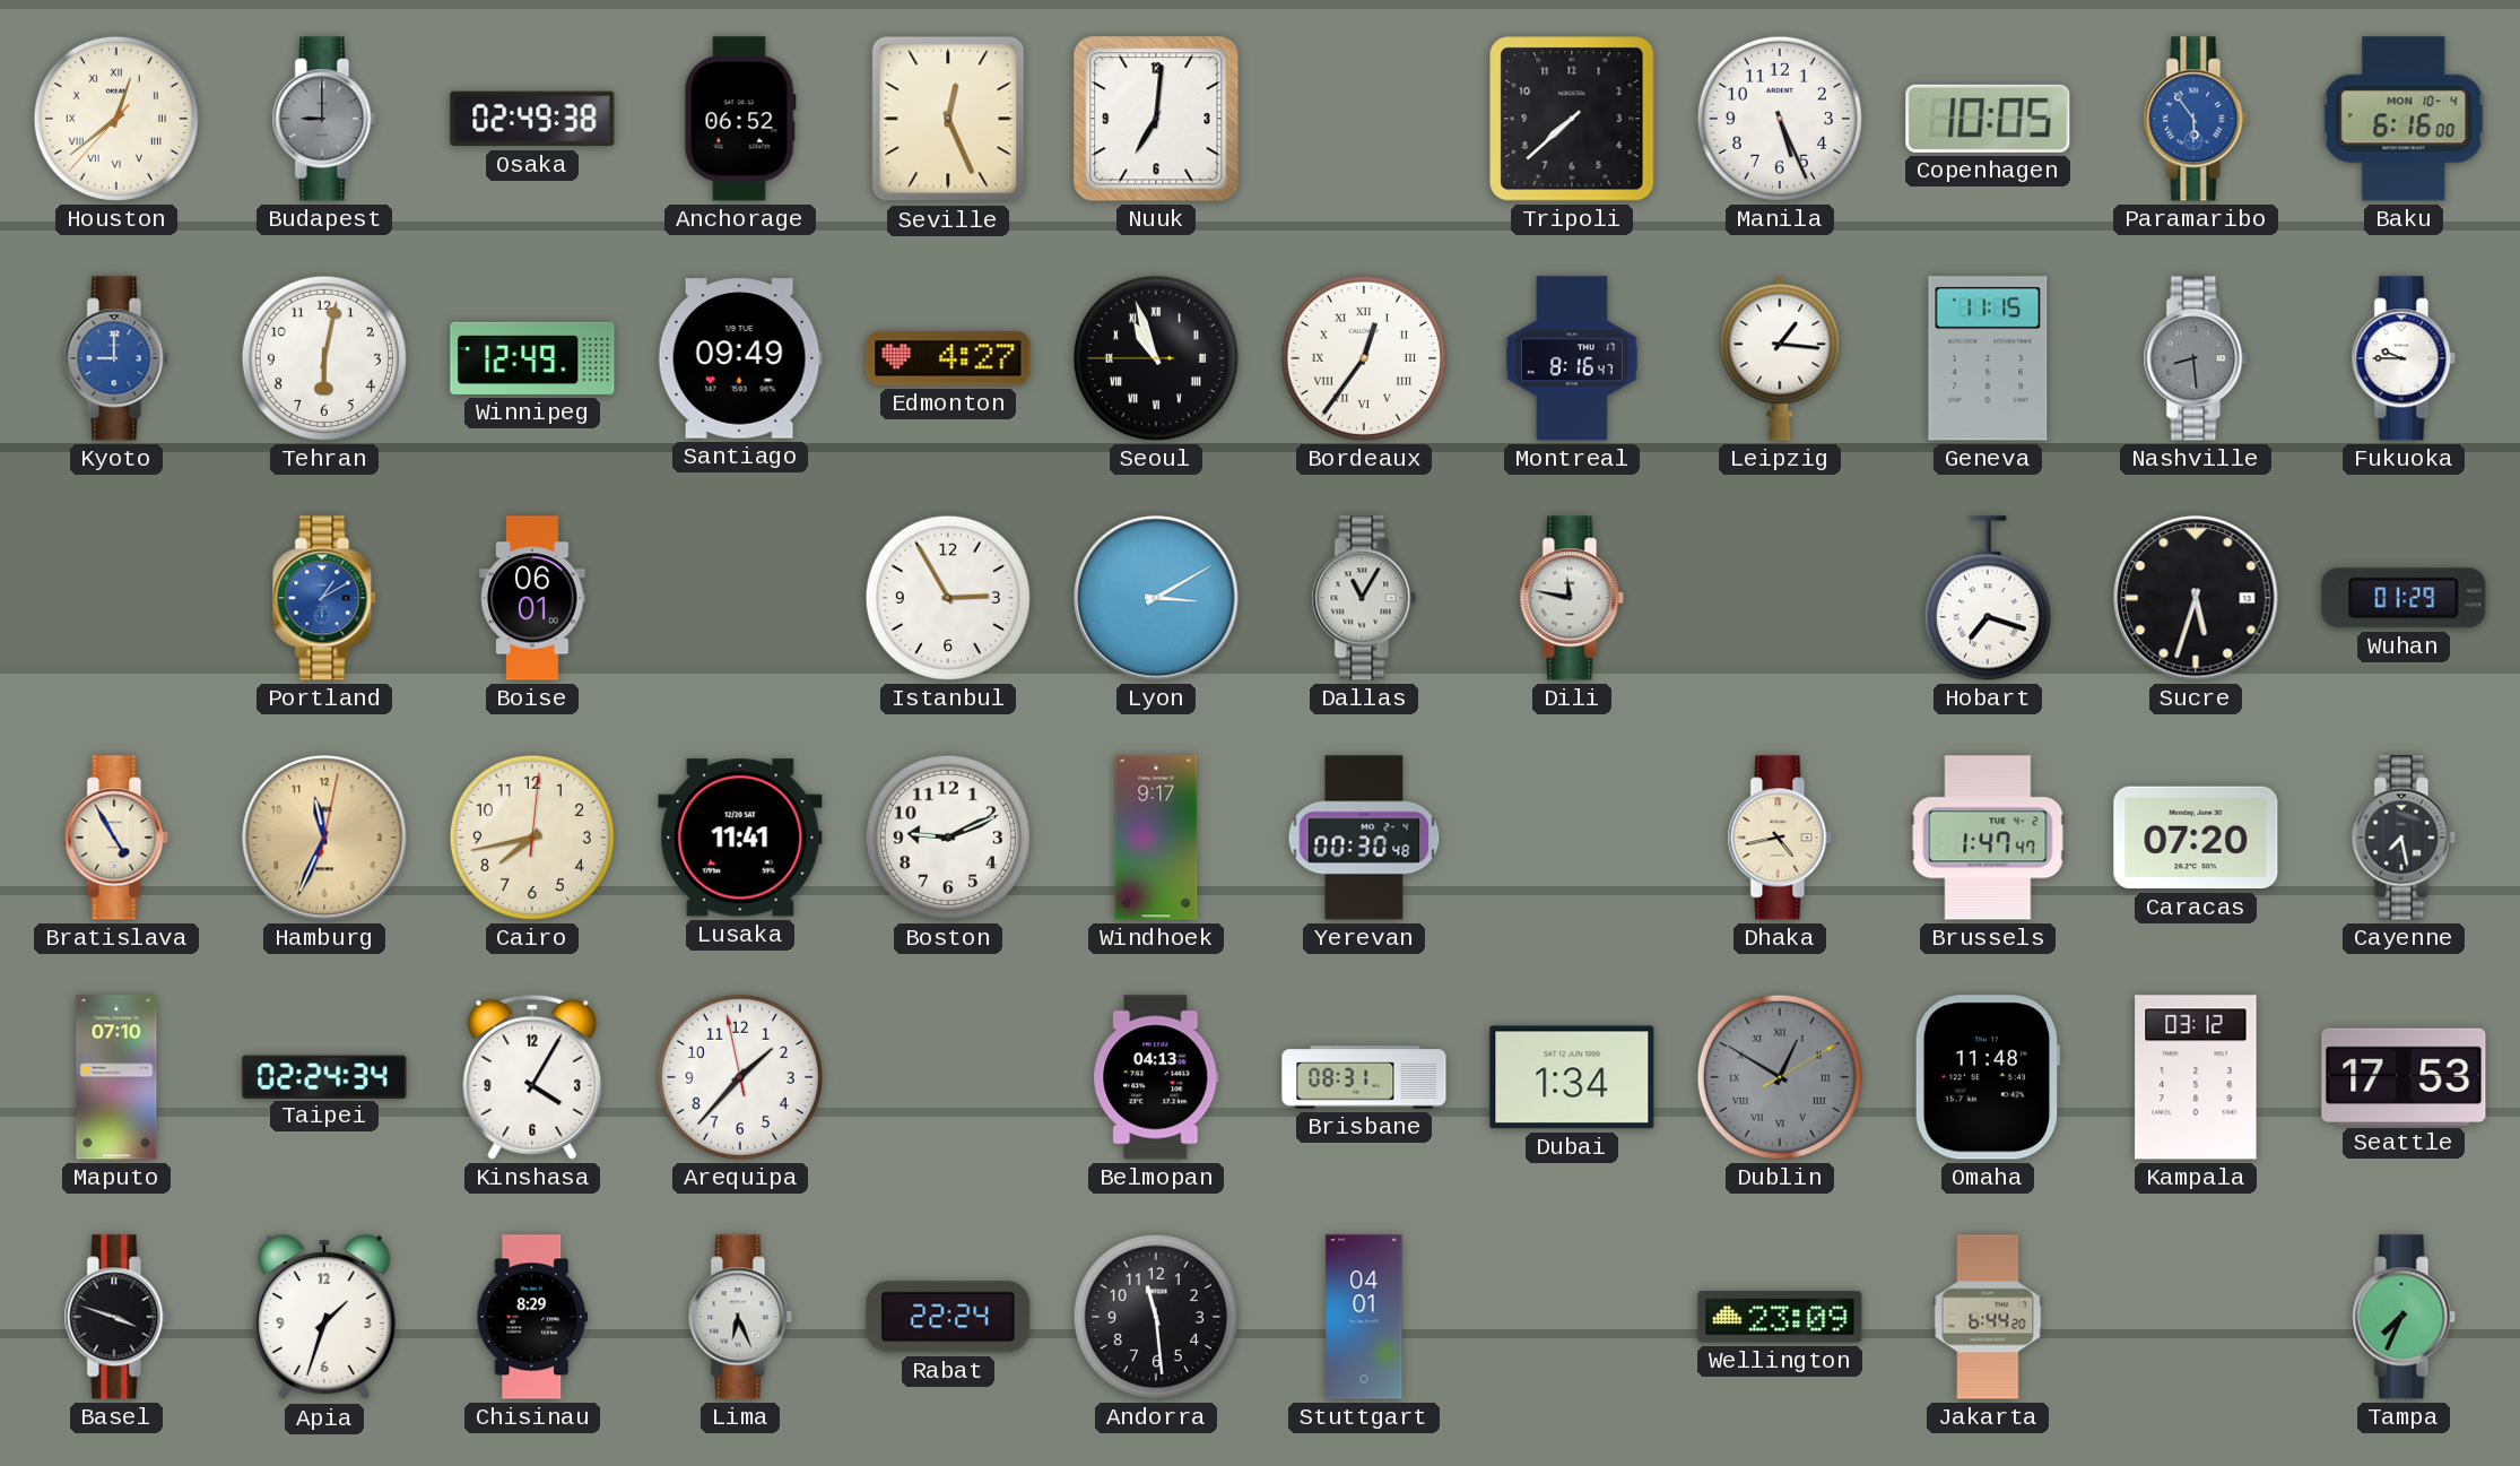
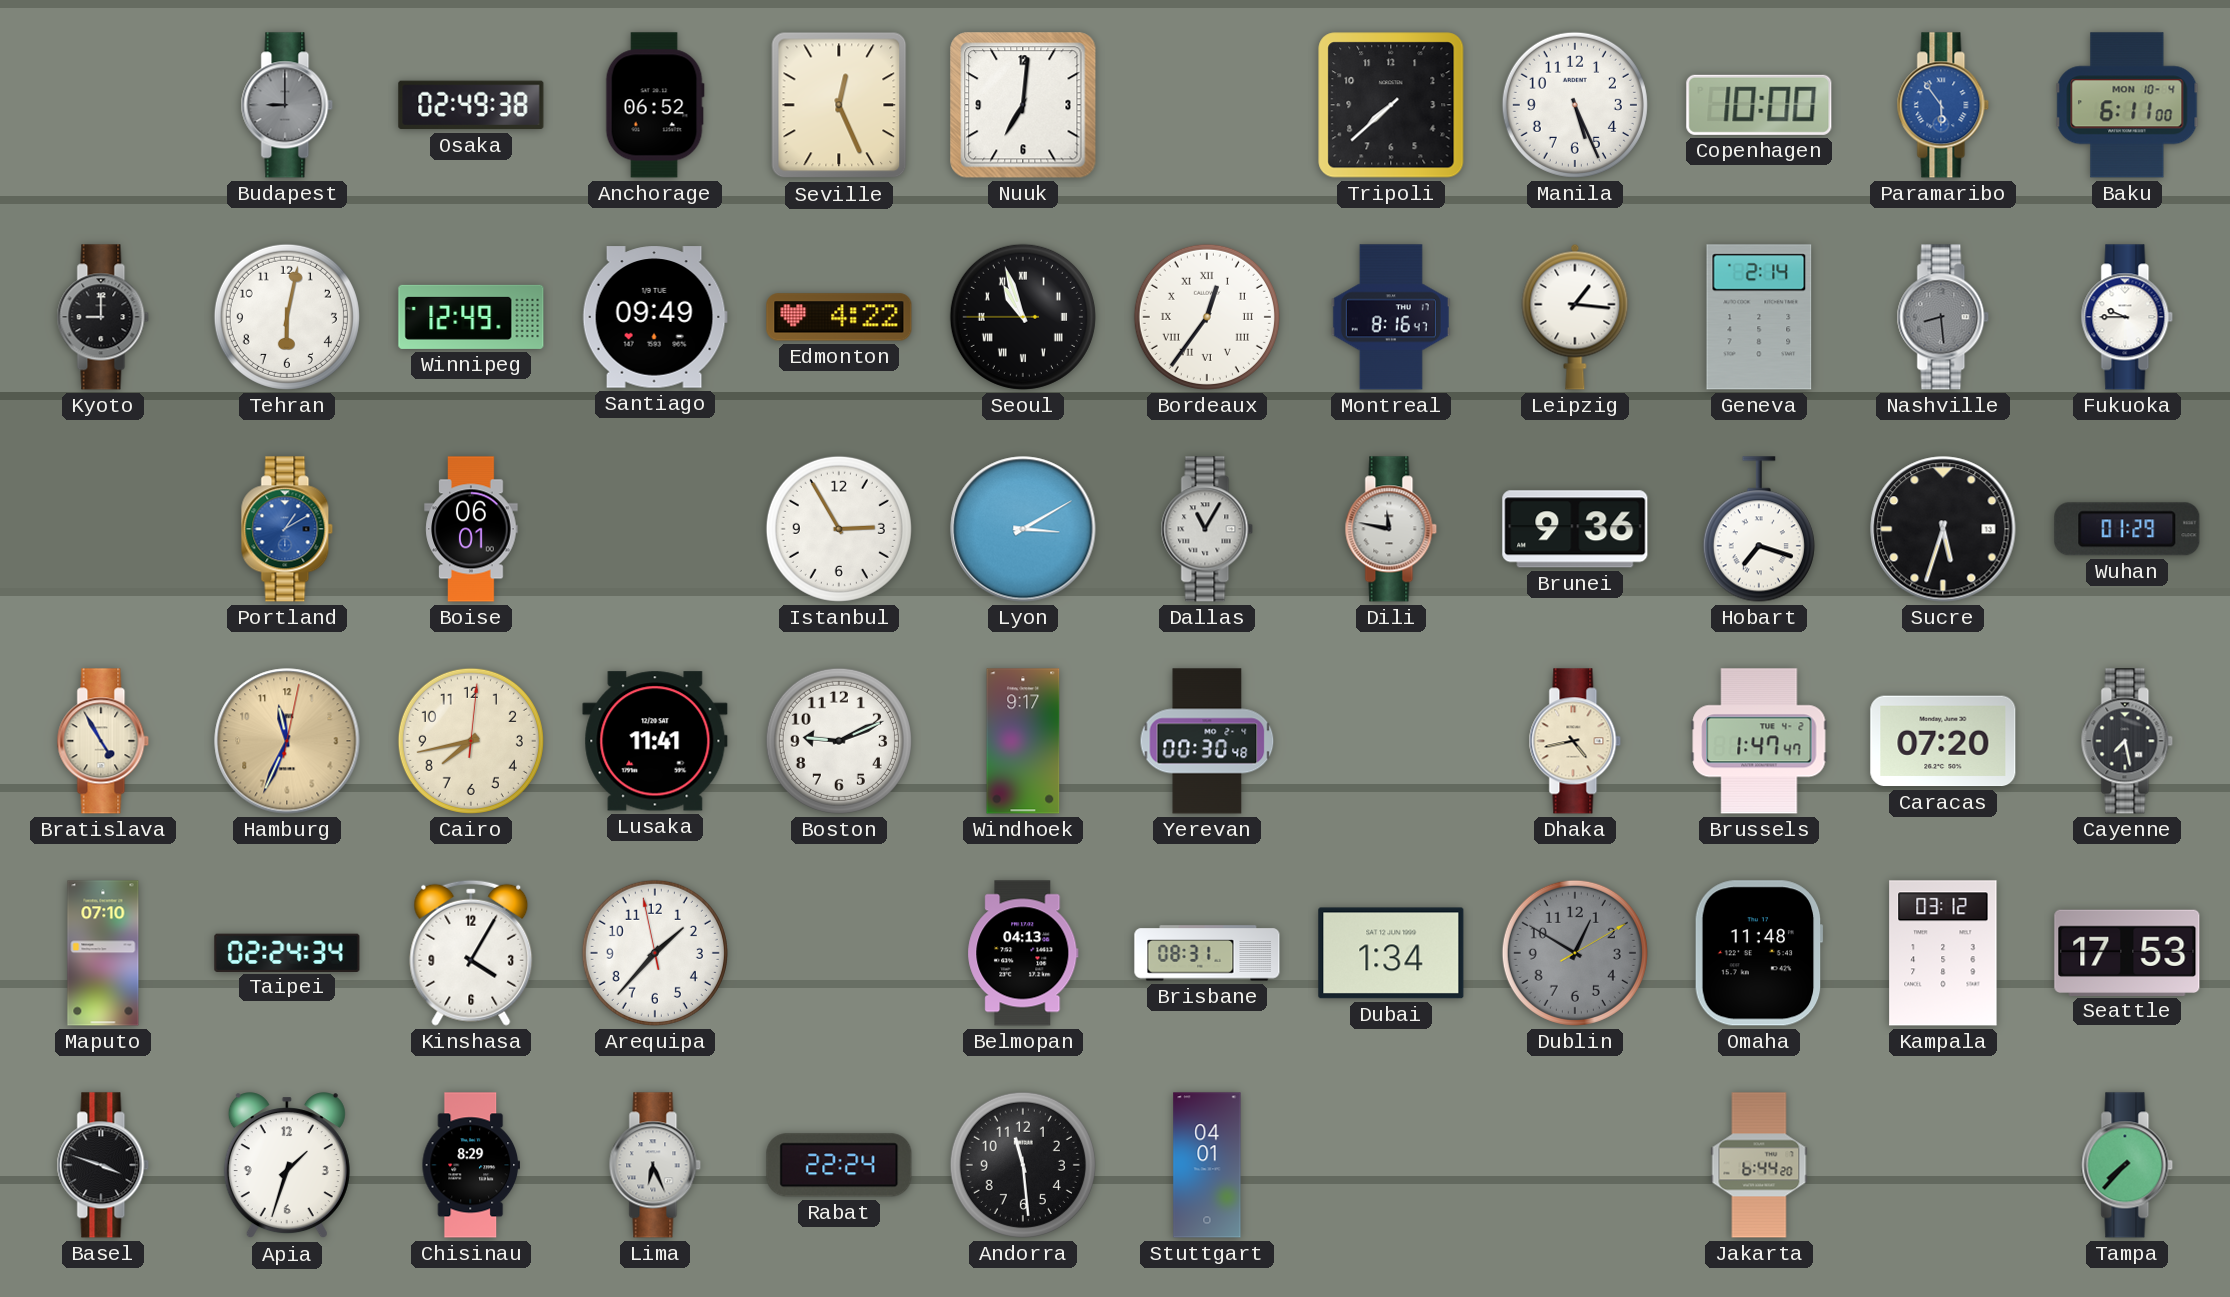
Houston: 12:38 -> none (116, 119)
Copenhagen: 10:05 -> 10:00 (1759, 105)
Baku: 6:16 -> 6:11 (2127, 105)
Kyoto dial: blue -> black (103, 317)
Edmonton: 4:27 -> 4:22 (839, 317)
Geneva: 11:15 -> 2:14 (1759, 317)
Brunei: none -> 9:36 (1575, 529)
Dublin numerals: Roman -> Arabic (1575, 953)
Wellington: 23:09 -> none (1780, 1317)
Tampa: 7:34 -> 7:37 (2127, 1165)
